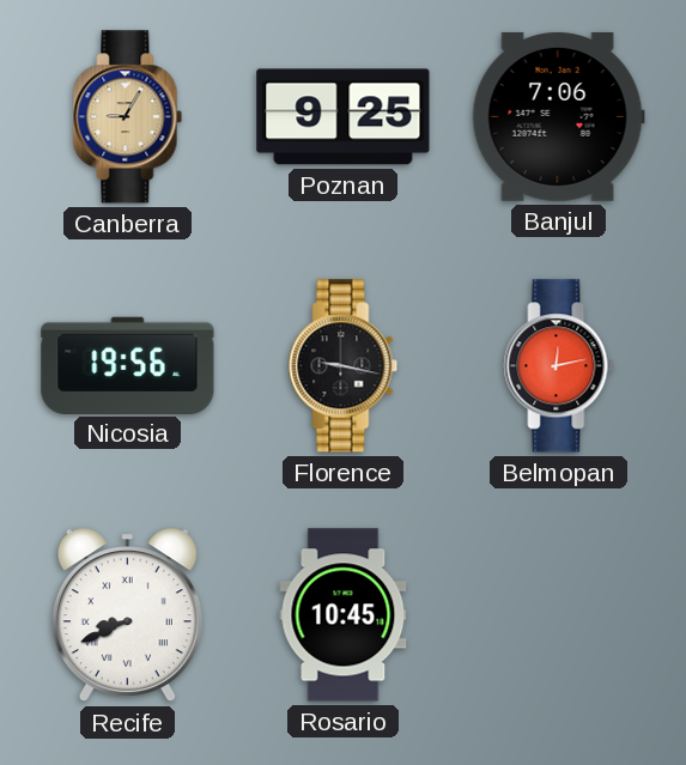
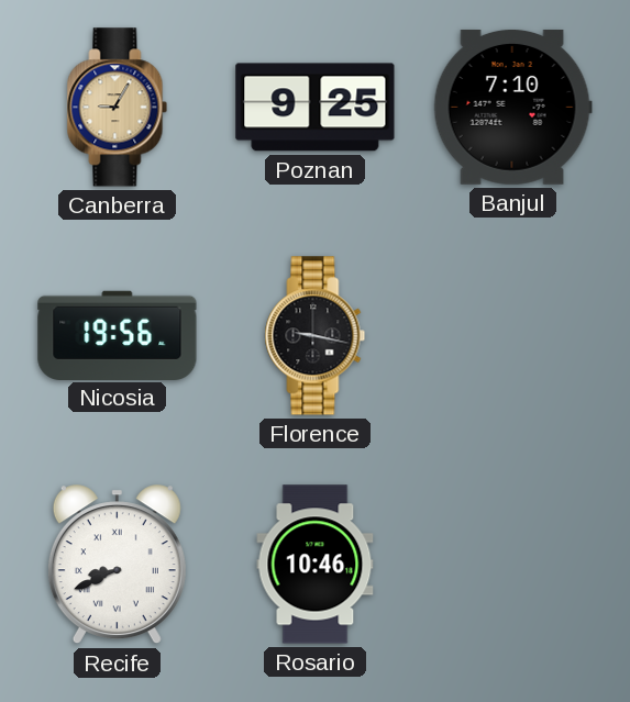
Banjul: 7:06 -> 7:10 (512, 107)
Belmopan: 12:13 -> none (559, 366)
Rosario: 10:45 -> 10:46 (316, 565)
